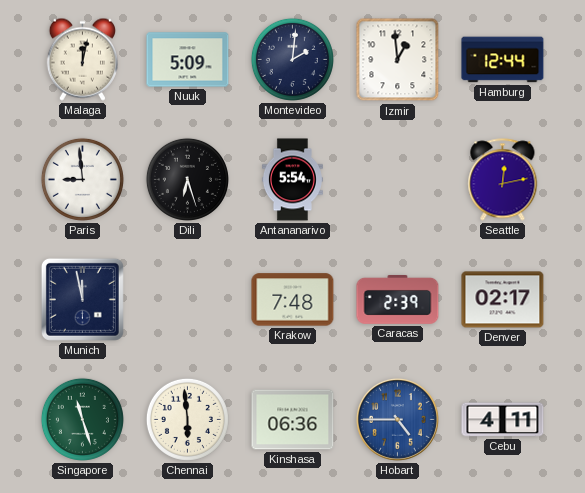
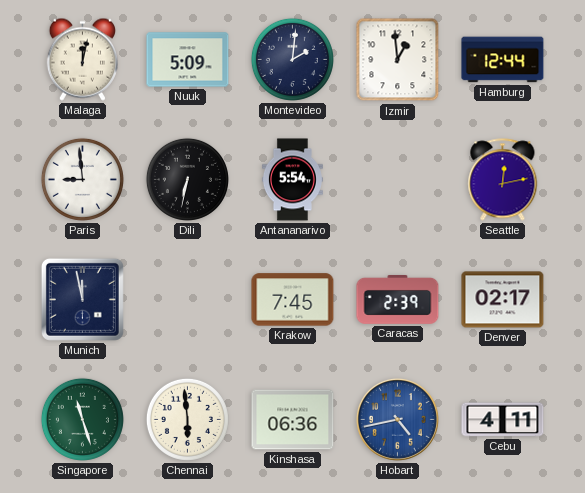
Dili: 6:27 -> 6:32 (187, 179)
Krakow: 7:48 -> 7:45 (293, 300)
Hobart: 4:45 -> 4:43 (397, 419)
